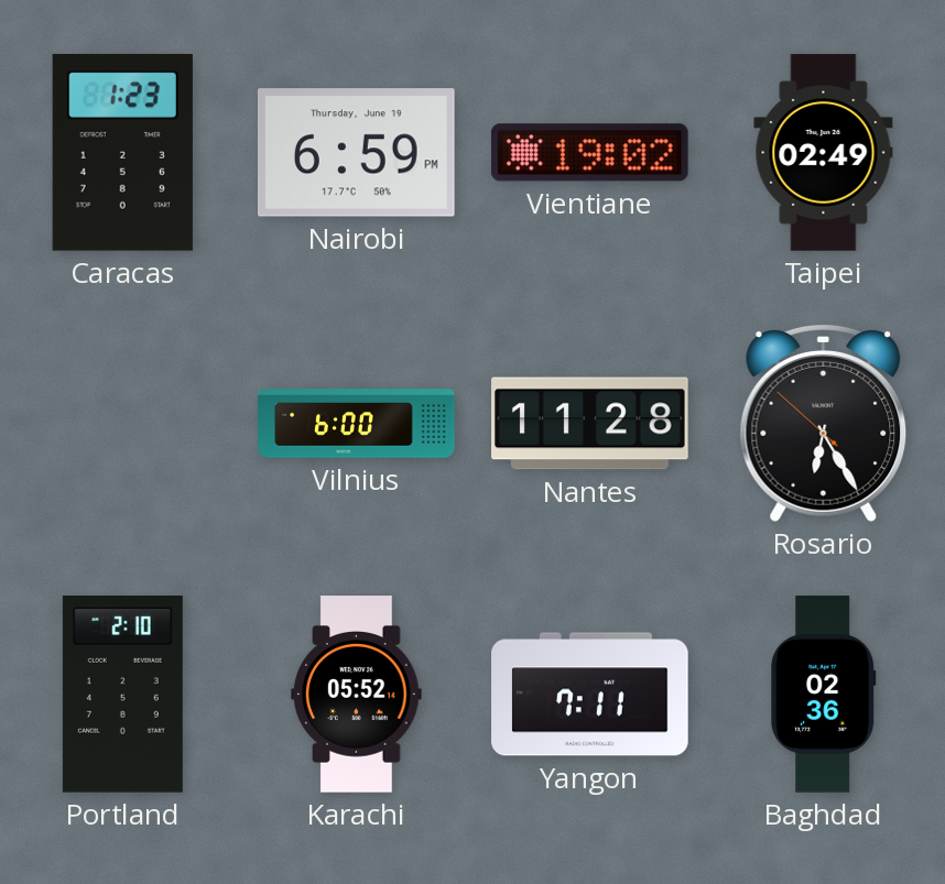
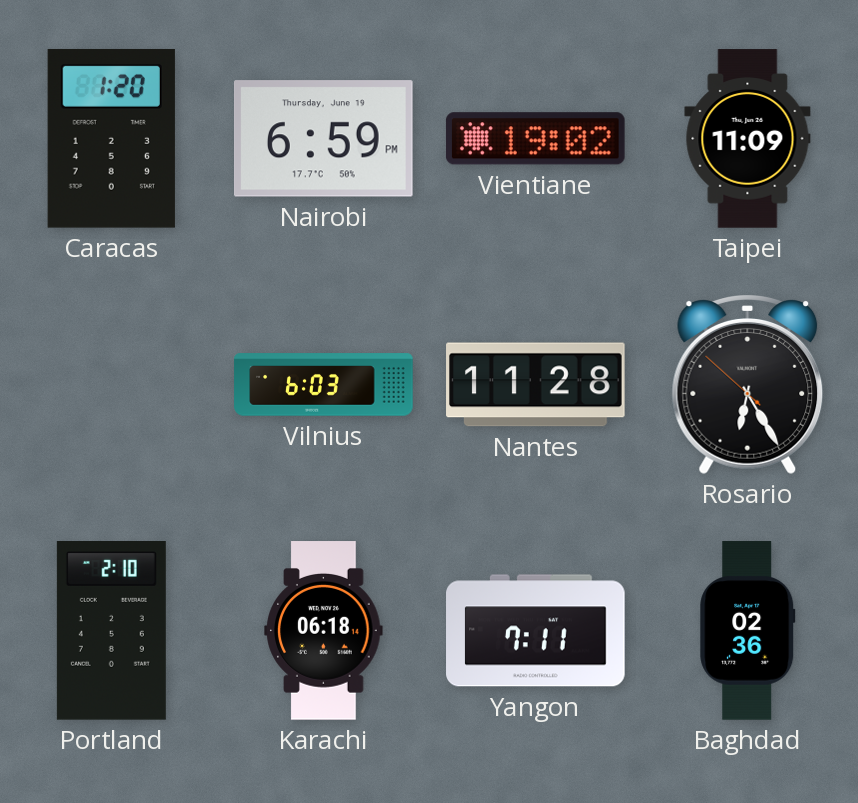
Caracas: 1:23 -> 1:20 (111, 138)
Taipei: 02:49 -> 11:09 (748, 139)
Vilnius: 6:00 -> 6:03 (324, 385)
Karachi: 05:52 -> 06:18 (324, 631)
